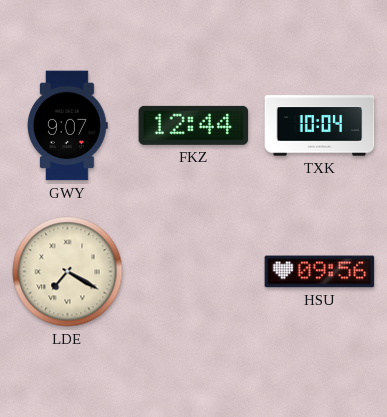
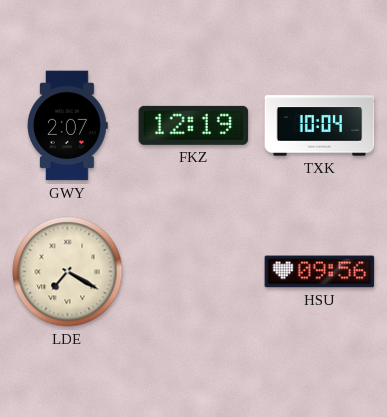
GWY: 9:07 -> 2:07 (68, 126)
FKZ: 12:44 -> 12:19 (194, 125)
